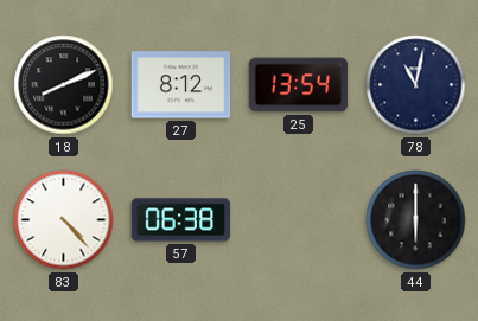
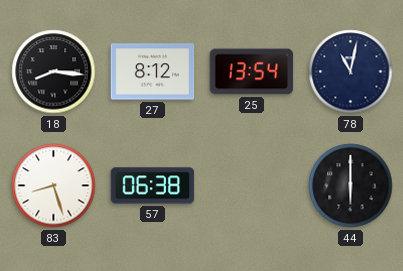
18: 8:11 -> 8:16 (54, 72)
83: 4:23 -> 8:27 (54, 186)
